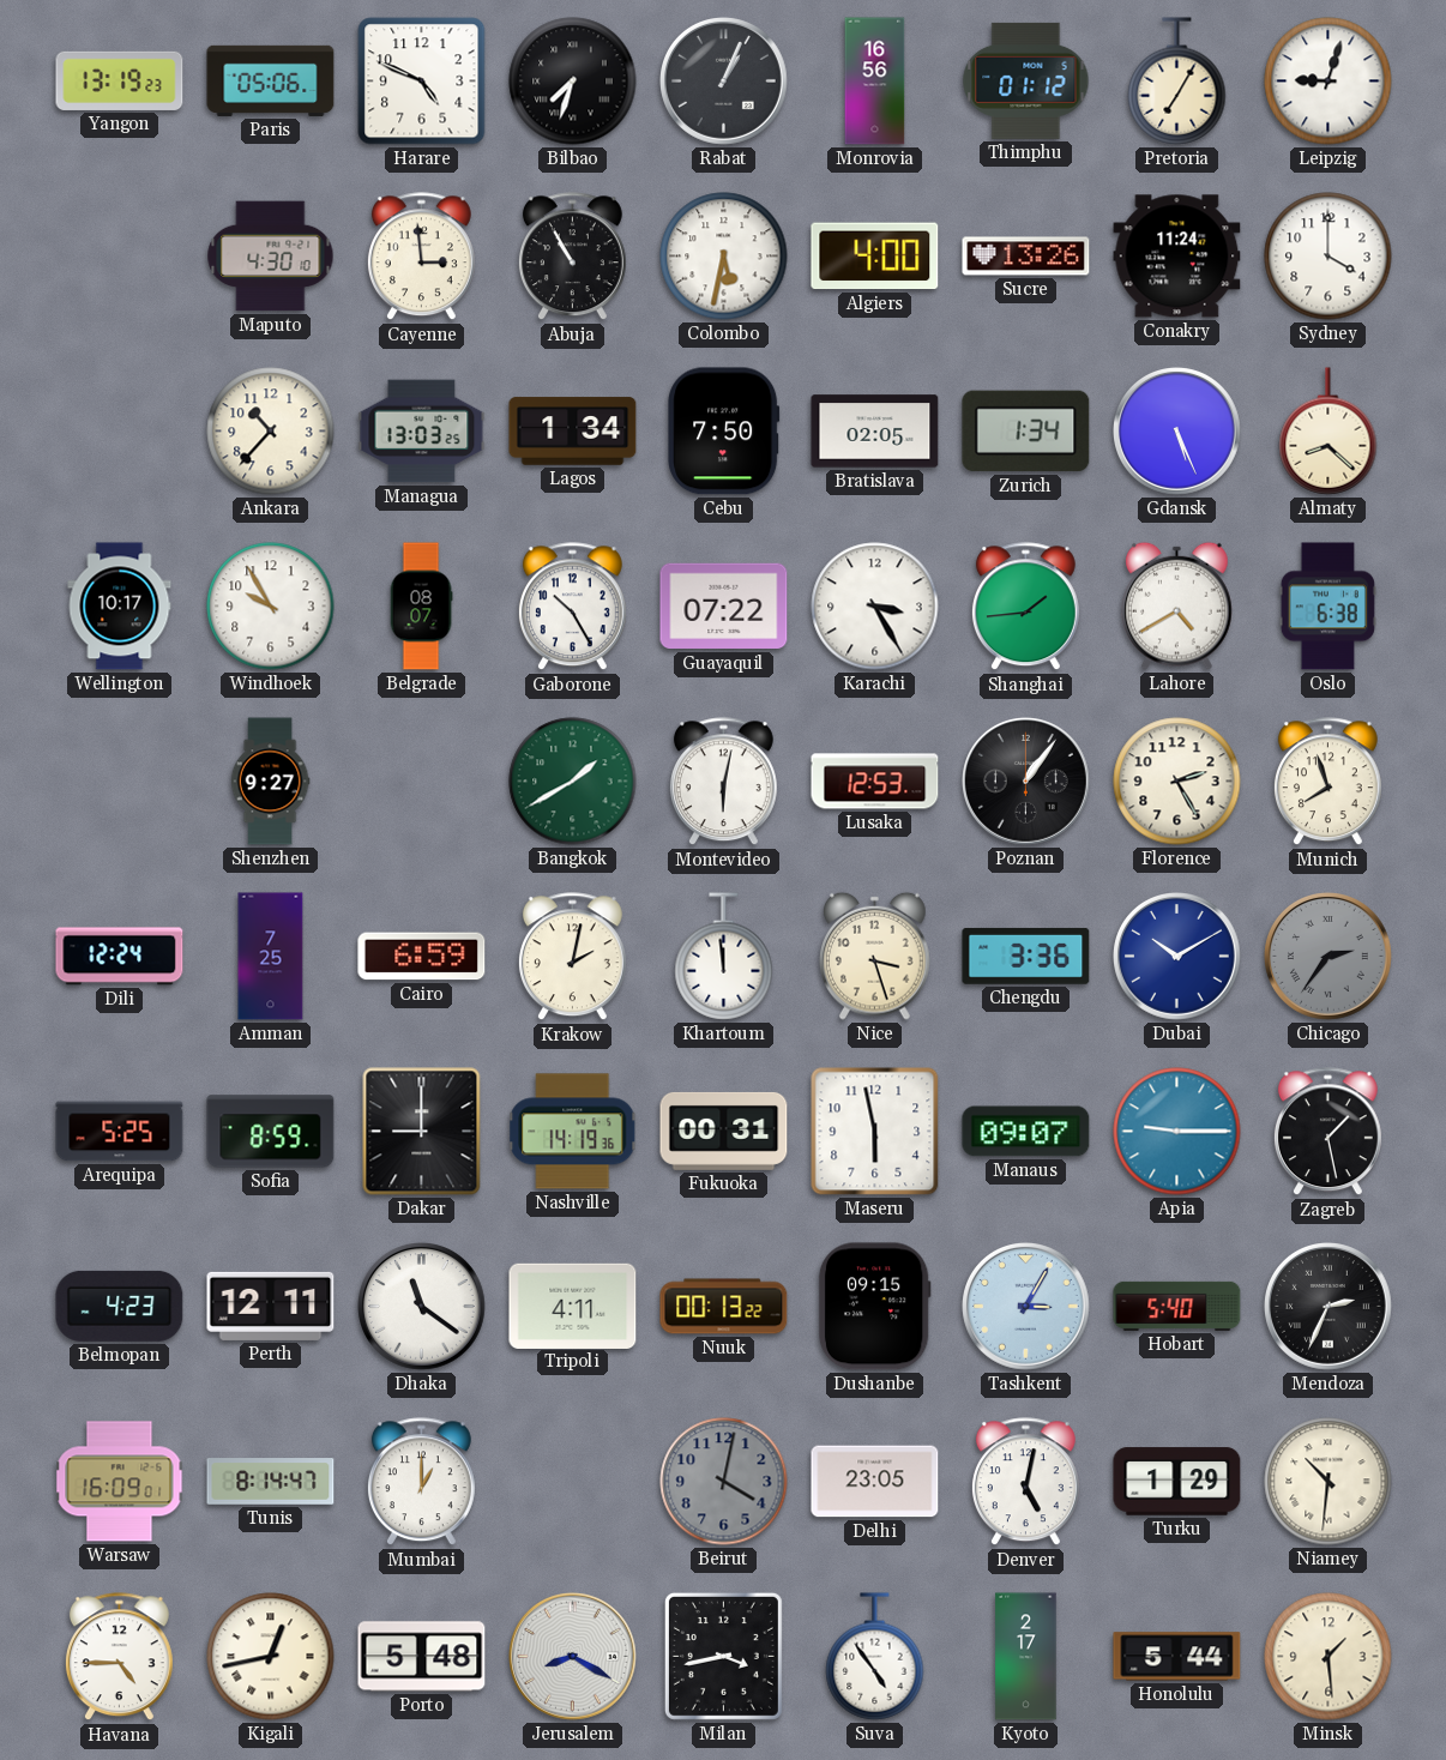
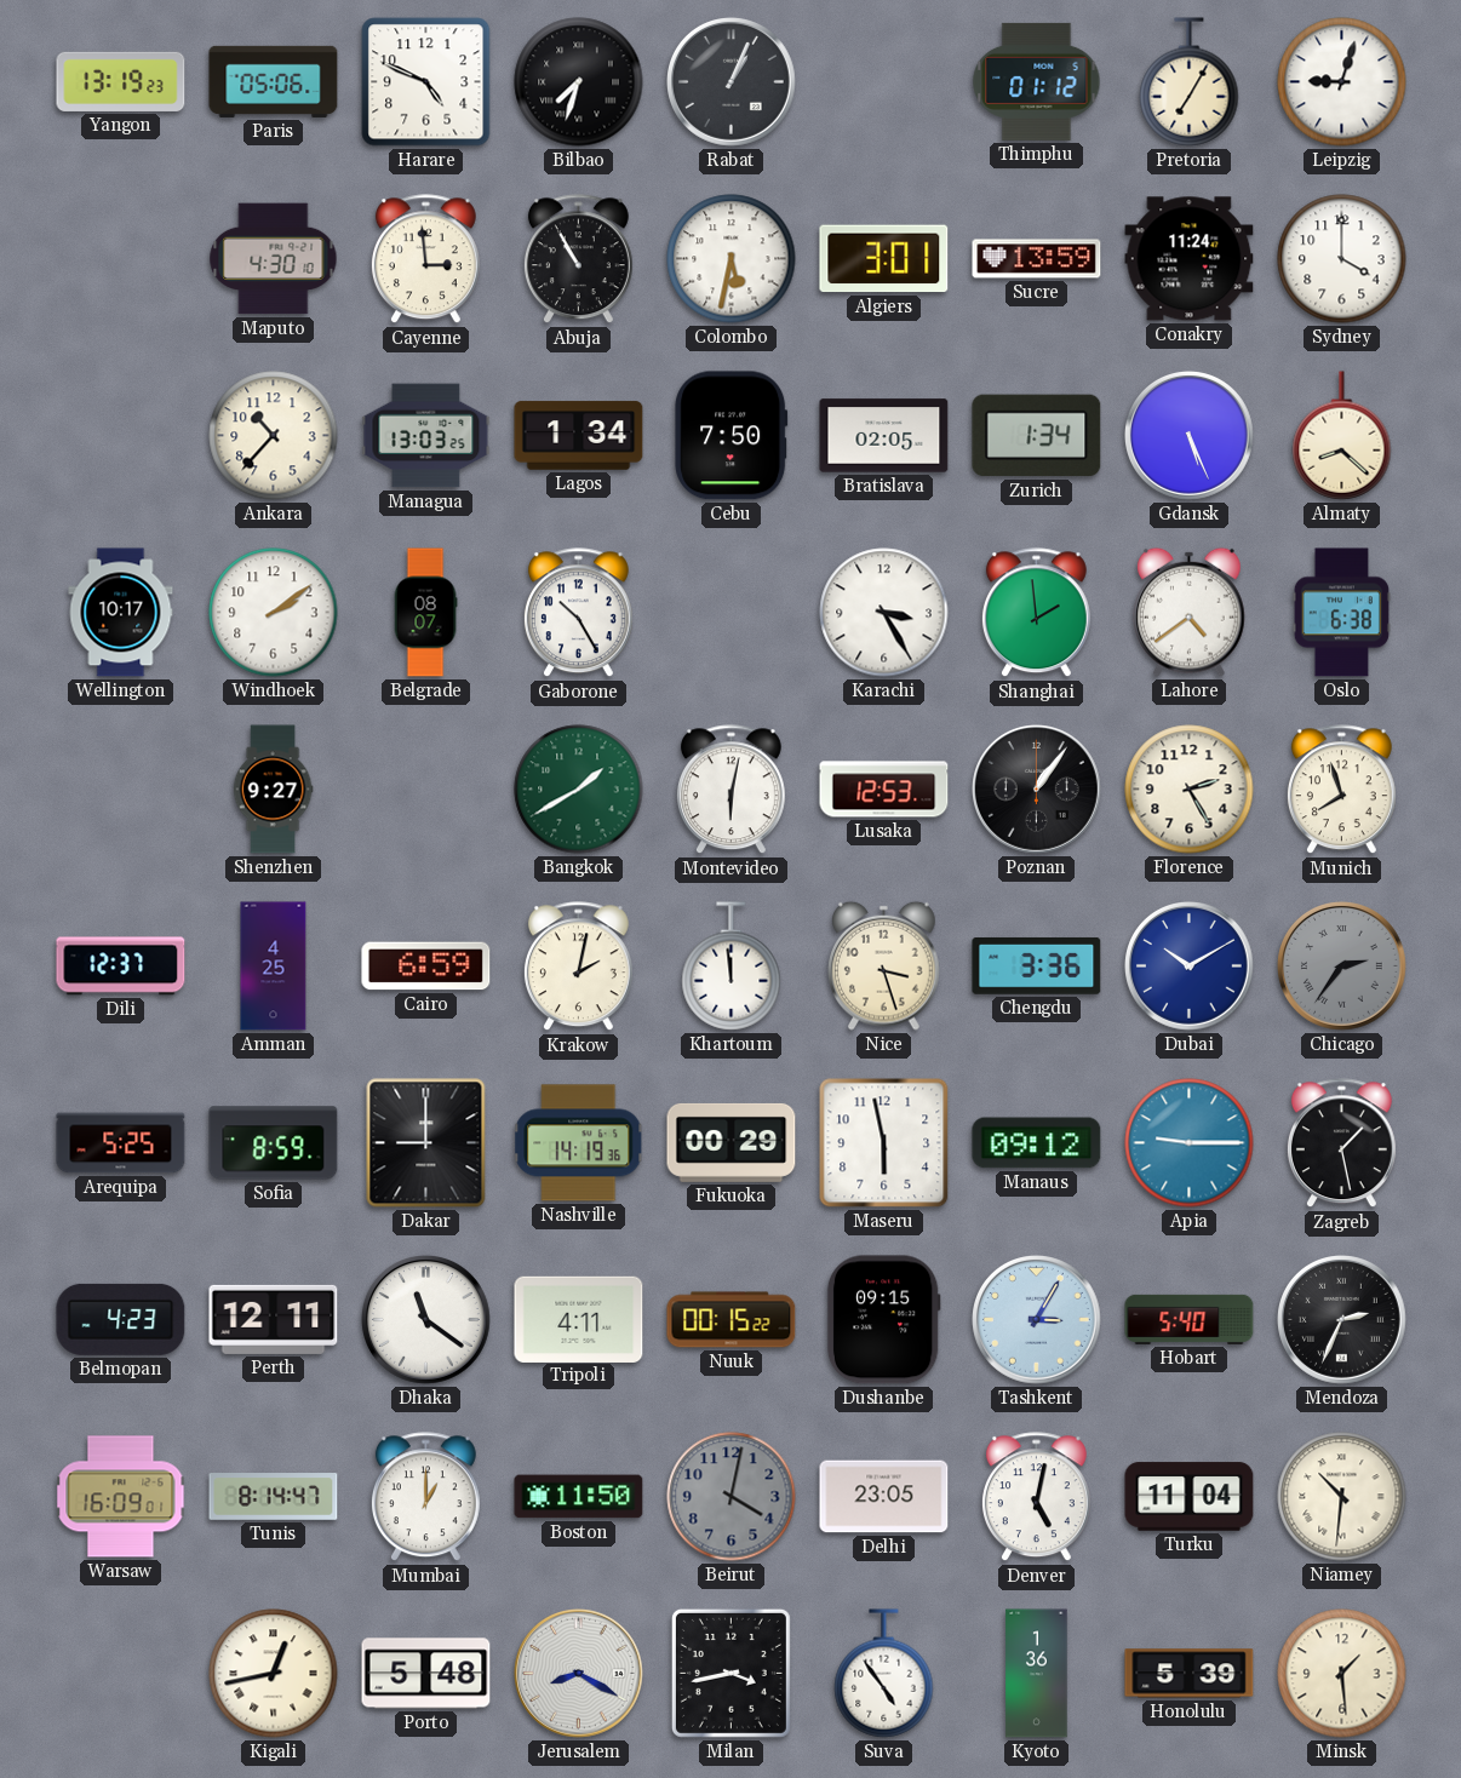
Monrovia: 16:56 -> none (875, 82)
Algiers: 4:00 -> 3:01 (884, 259)
Sucre: 13:26 -> 13:59 (1037, 259)
Windhoek: 9:55 -> 2:09 (274, 613)
Guayaquil: 07:22 -> none (724, 607)
Shanghai: 1:44 -> 1:59 (1036, 613)
Lahore: 4:40 -> 4:39 (1190, 612)
Dili: 12:24 -> 12:37 (121, 967)
Amman: 7:25 -> 4:25 (274, 967)
Fukuoka: 00:31 -> 00:29 (732, 1142)
Manaus: 09:07 -> 09:12 (1037, 1143)
Nuuk: 00:13 -> 00:15 (732, 1320)
Boston: none -> 11:50 (579, 1497)
Turku: 1:29 -> 11:04 (1190, 1497)
Havana: 4:45 -> none (119, 1657)
Kyoto: 2:17 -> 1:36 (1037, 1674)
Honolulu: 5:44 -> 5:39 (1190, 1674)
